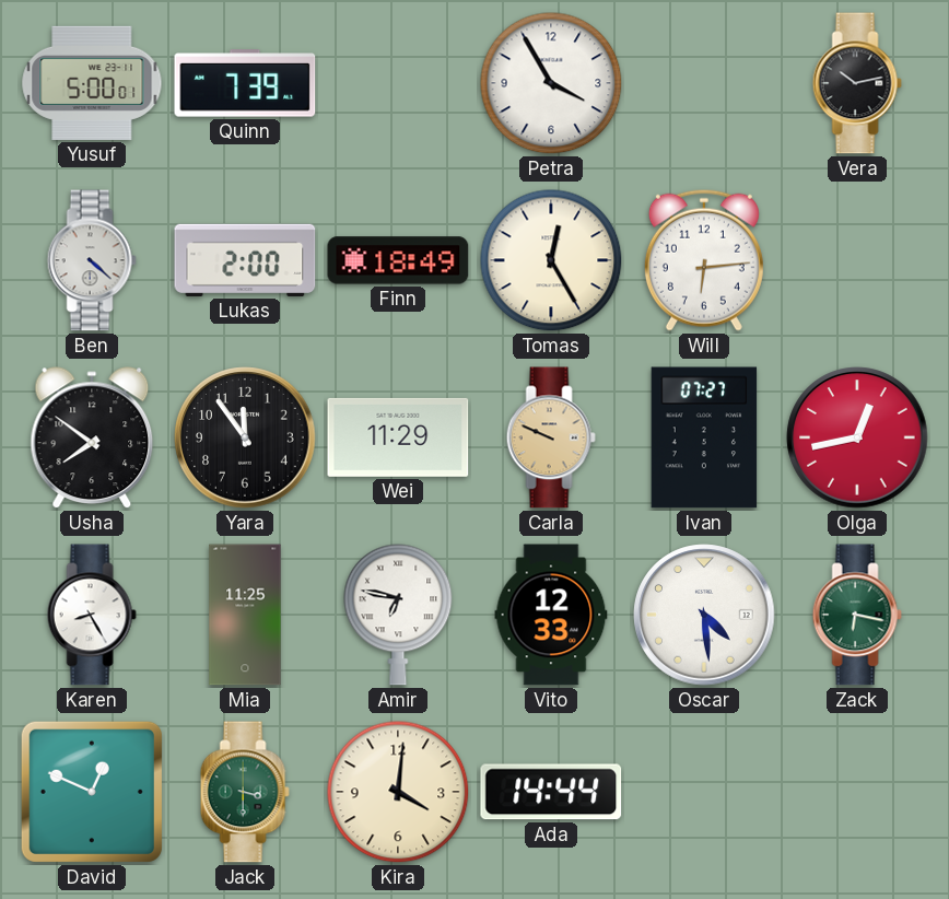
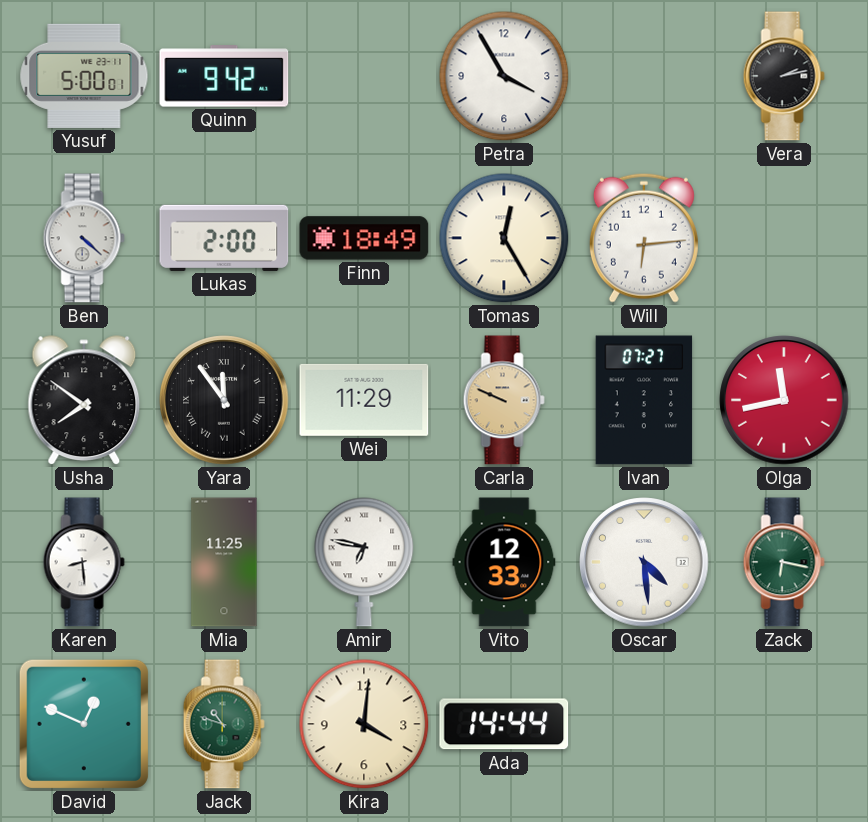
Quinn: 7:39 -> 9:42 (224, 76)
Vera: 10:13 -> 2:13 (784, 76)
Yara numerals: Arabic -> Roman (224, 400)
Olga: 12:43 -> 11:43 (784, 400)
Karen: 8:25 -> 8:29 (84, 562)
Jack: 3:30 -> 10:48 (224, 724)
